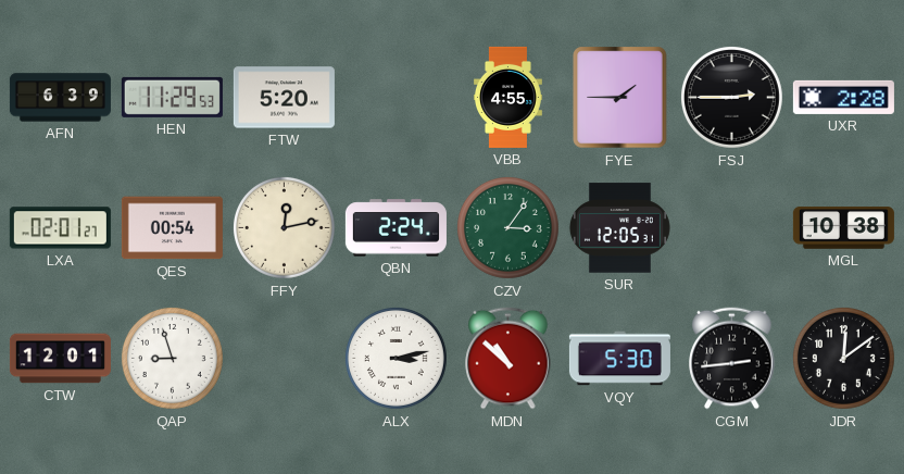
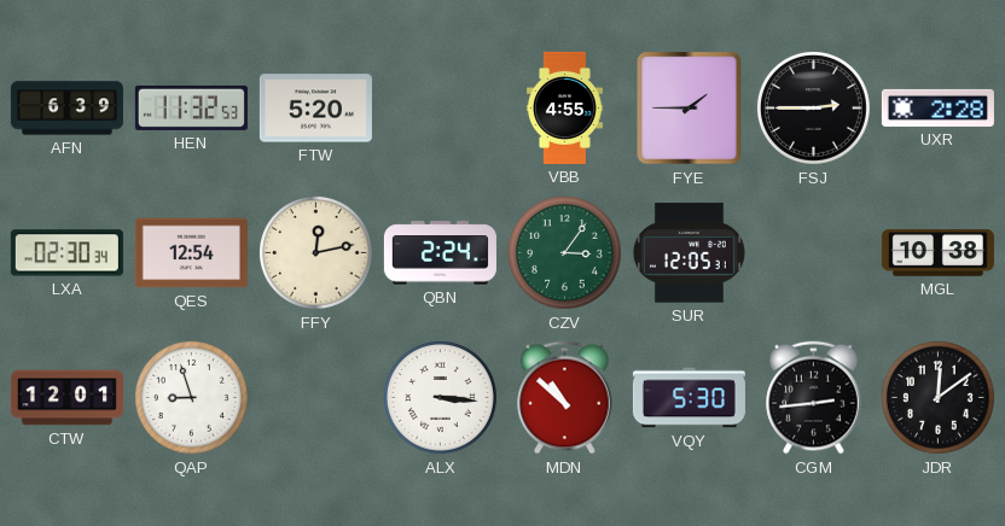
HEN: 11:29 -> 11:32 (191, 107)
LXA: 02:01 -> 02:30 (66, 253)
QES: 00:54 -> 12:54 (191, 253)
ALX: 3:13 -> 3:16 (441, 398)
